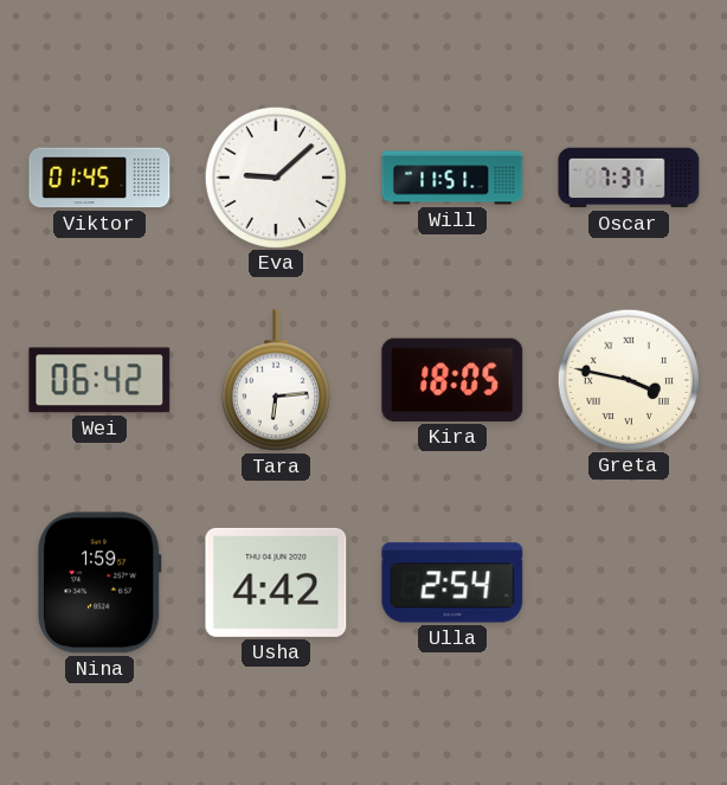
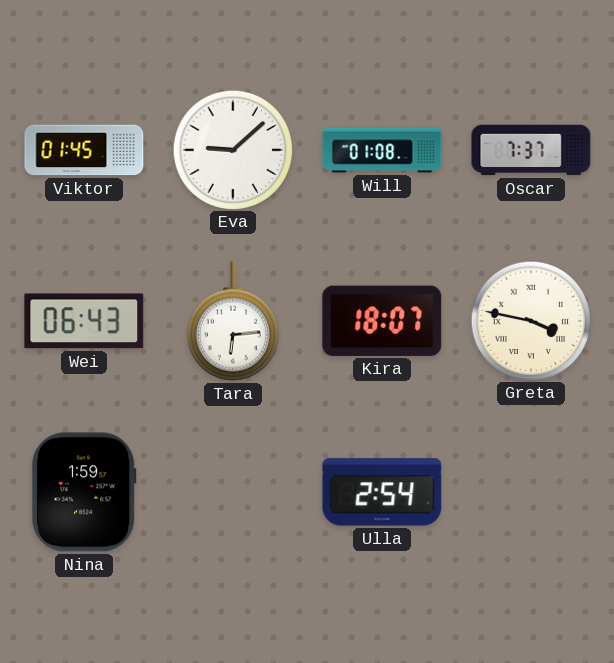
Will: 11:51 -> 01:08 (382, 150)
Wei: 06:42 -> 06:43 (84, 321)
Kira: 18:05 -> 18:07 (382, 321)
Usha: 4:42 -> none (276, 583)
